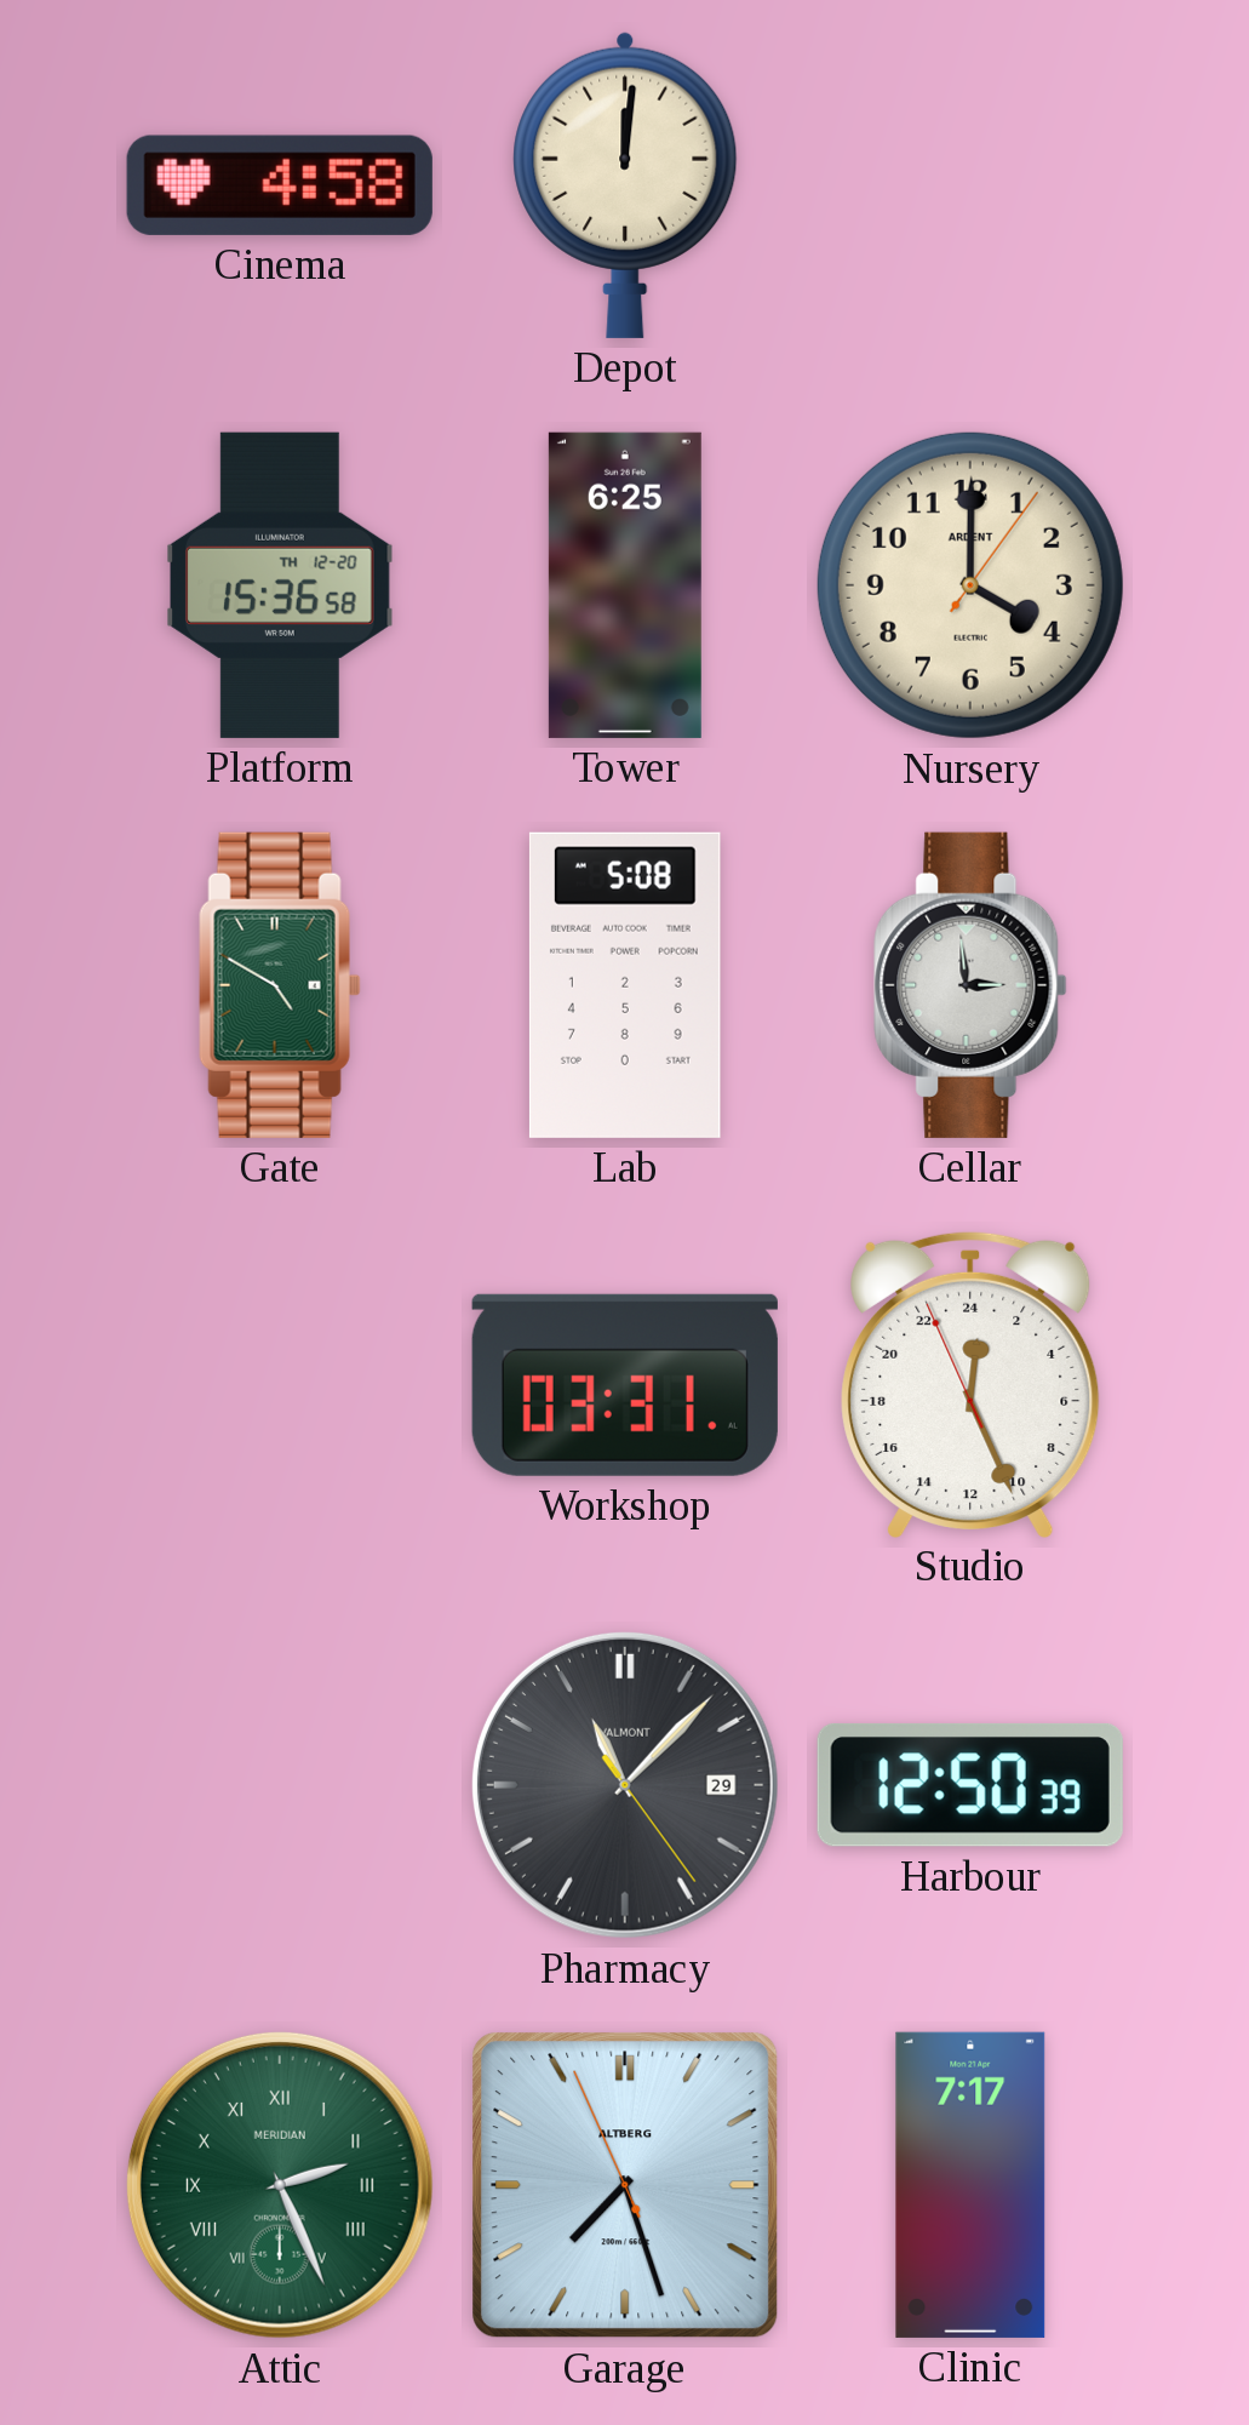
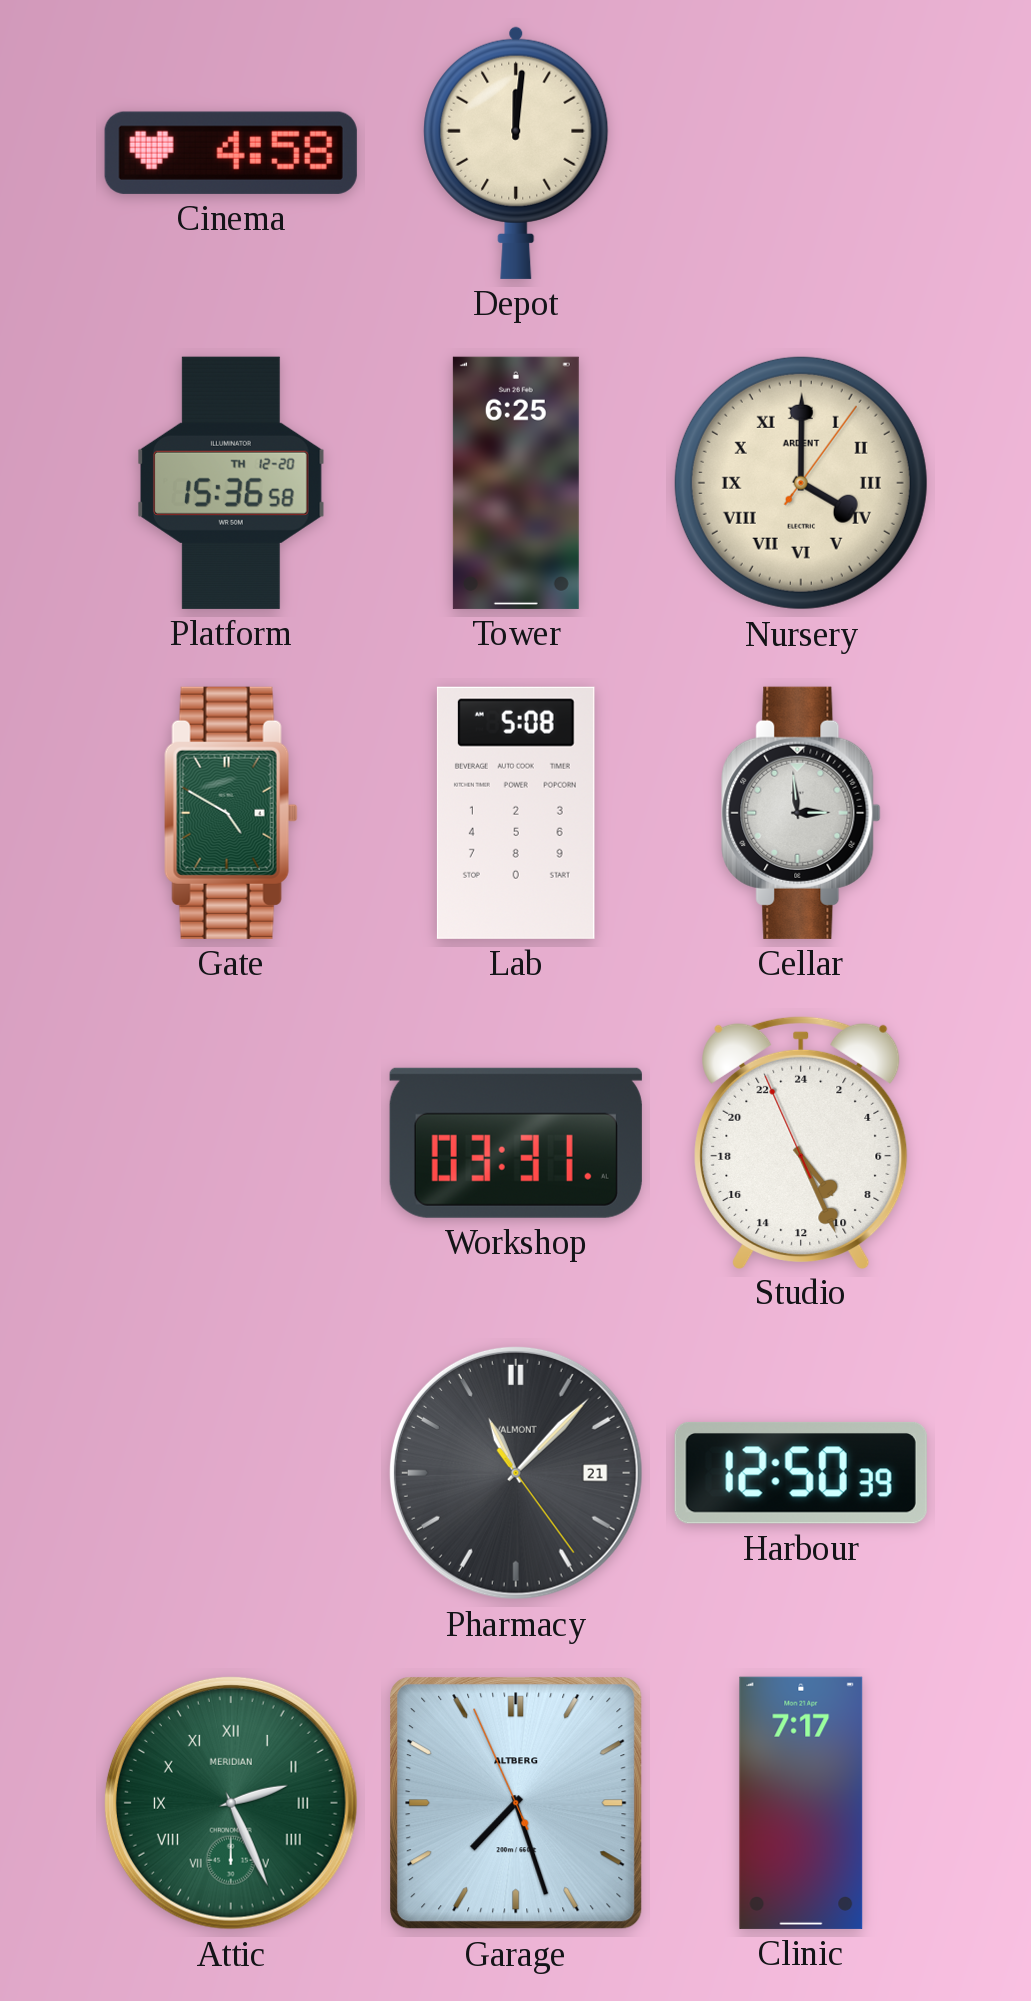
Nursery numerals: Arabic -> Roman (801, 483)
Studio: 0:25 -> 9:25 (801, 1142)
Pharmacy date: 29 -> 21 (516, 1473)
